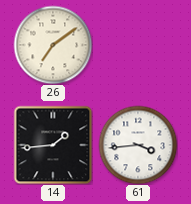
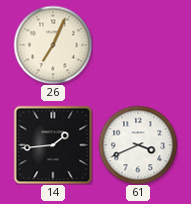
26: 7:09 -> 7:04 (53, 45)
61: 3:44 -> 3:41 (138, 145)
